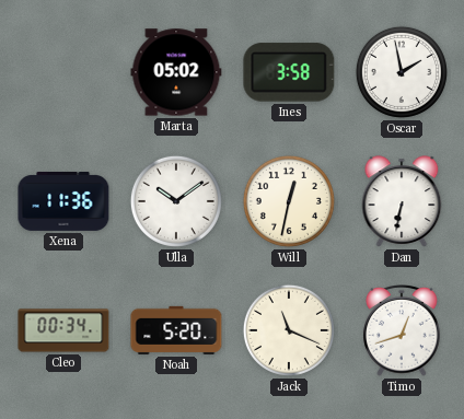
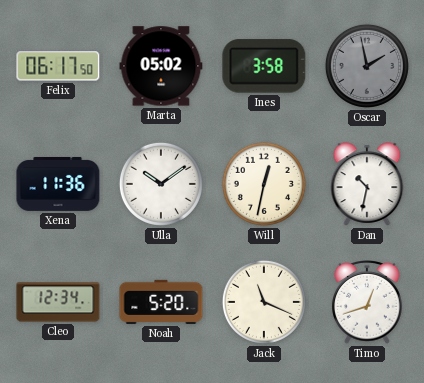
Felix: none -> 06:17 (58, 66)
Oscar dial: white -> grey (367, 66)
Dan: 6:32 -> 10:32 (367, 184)
Cleo: 00:34 -> 12:34 (58, 302)
